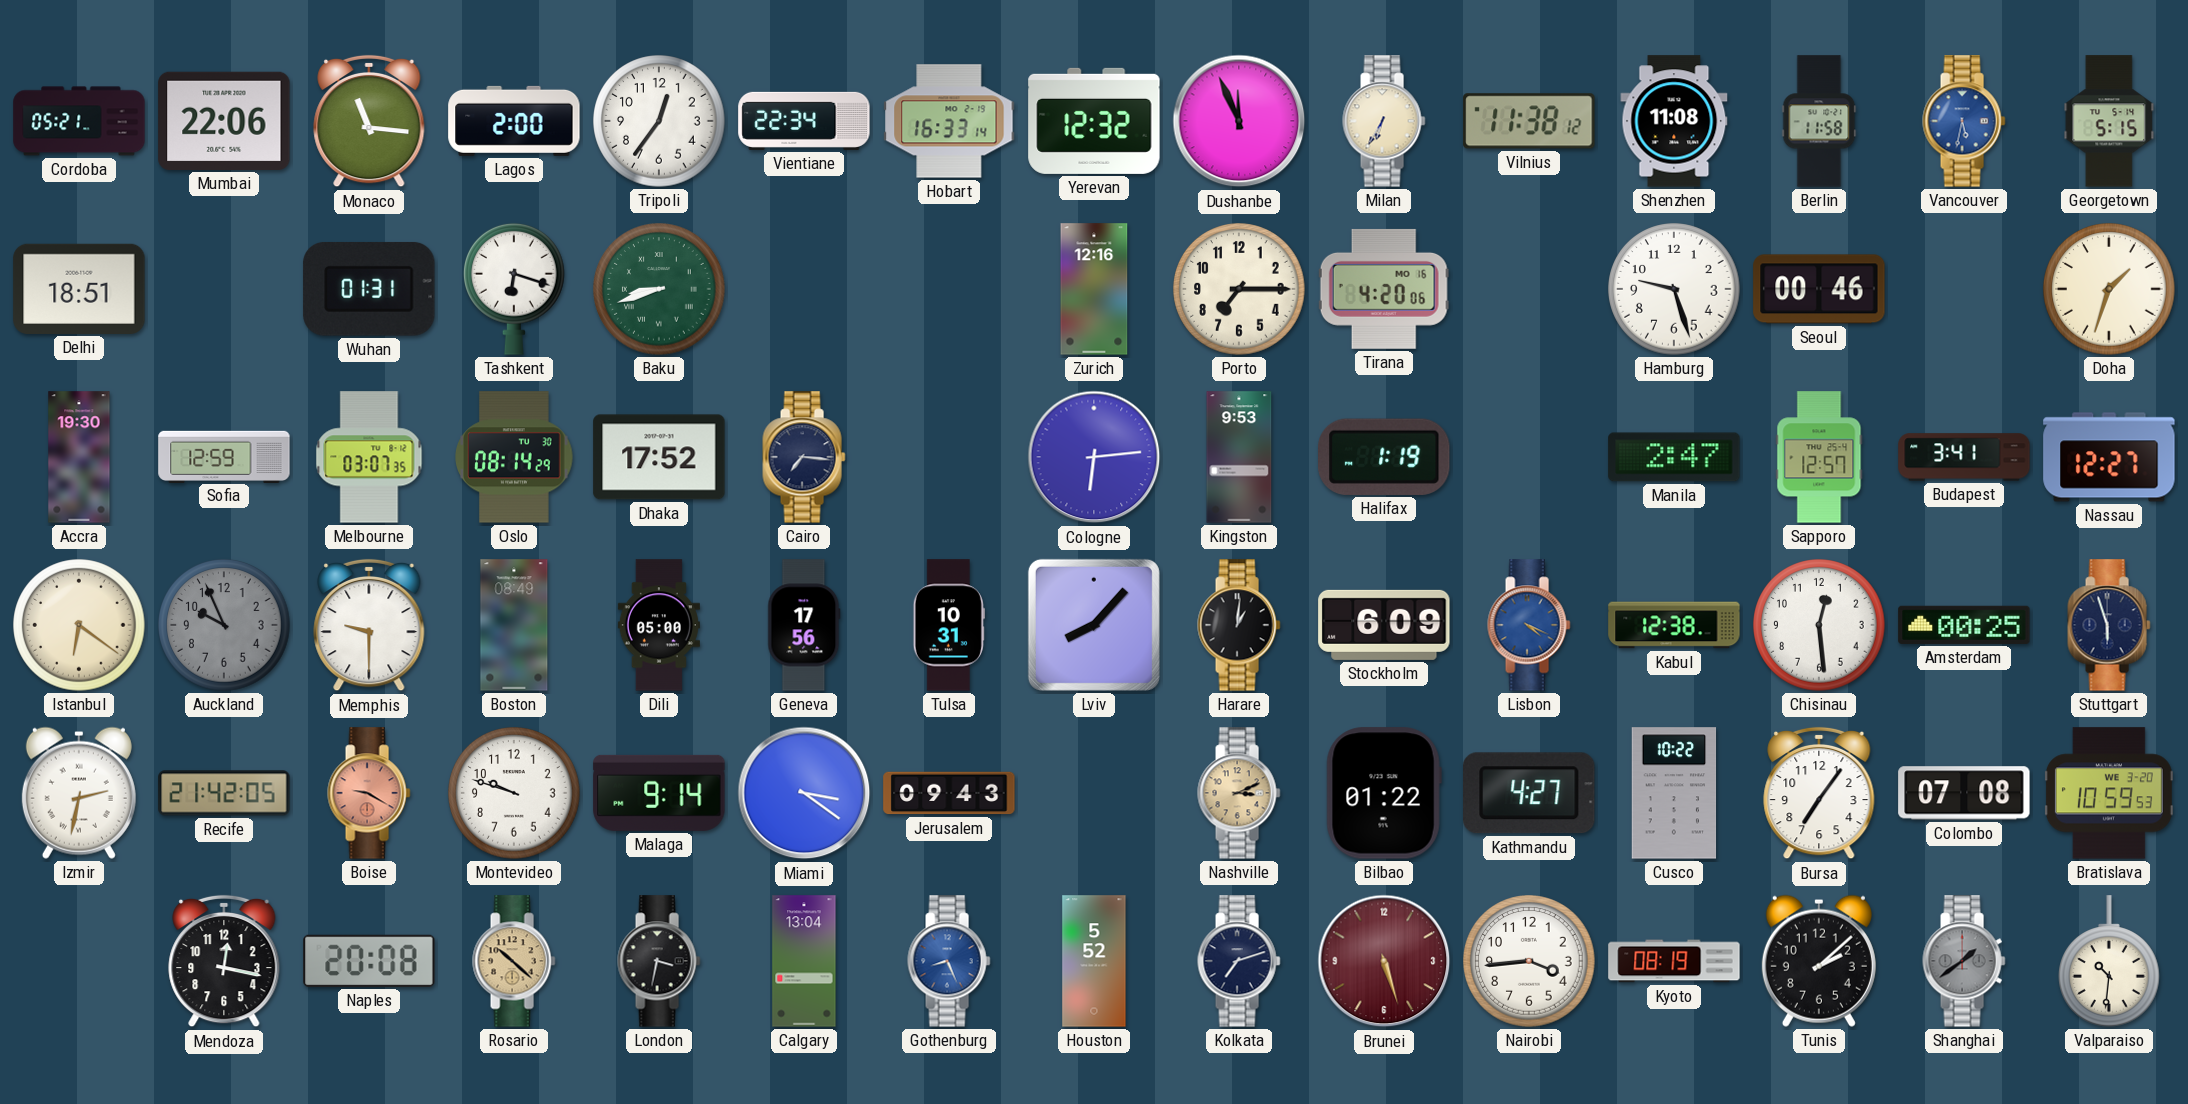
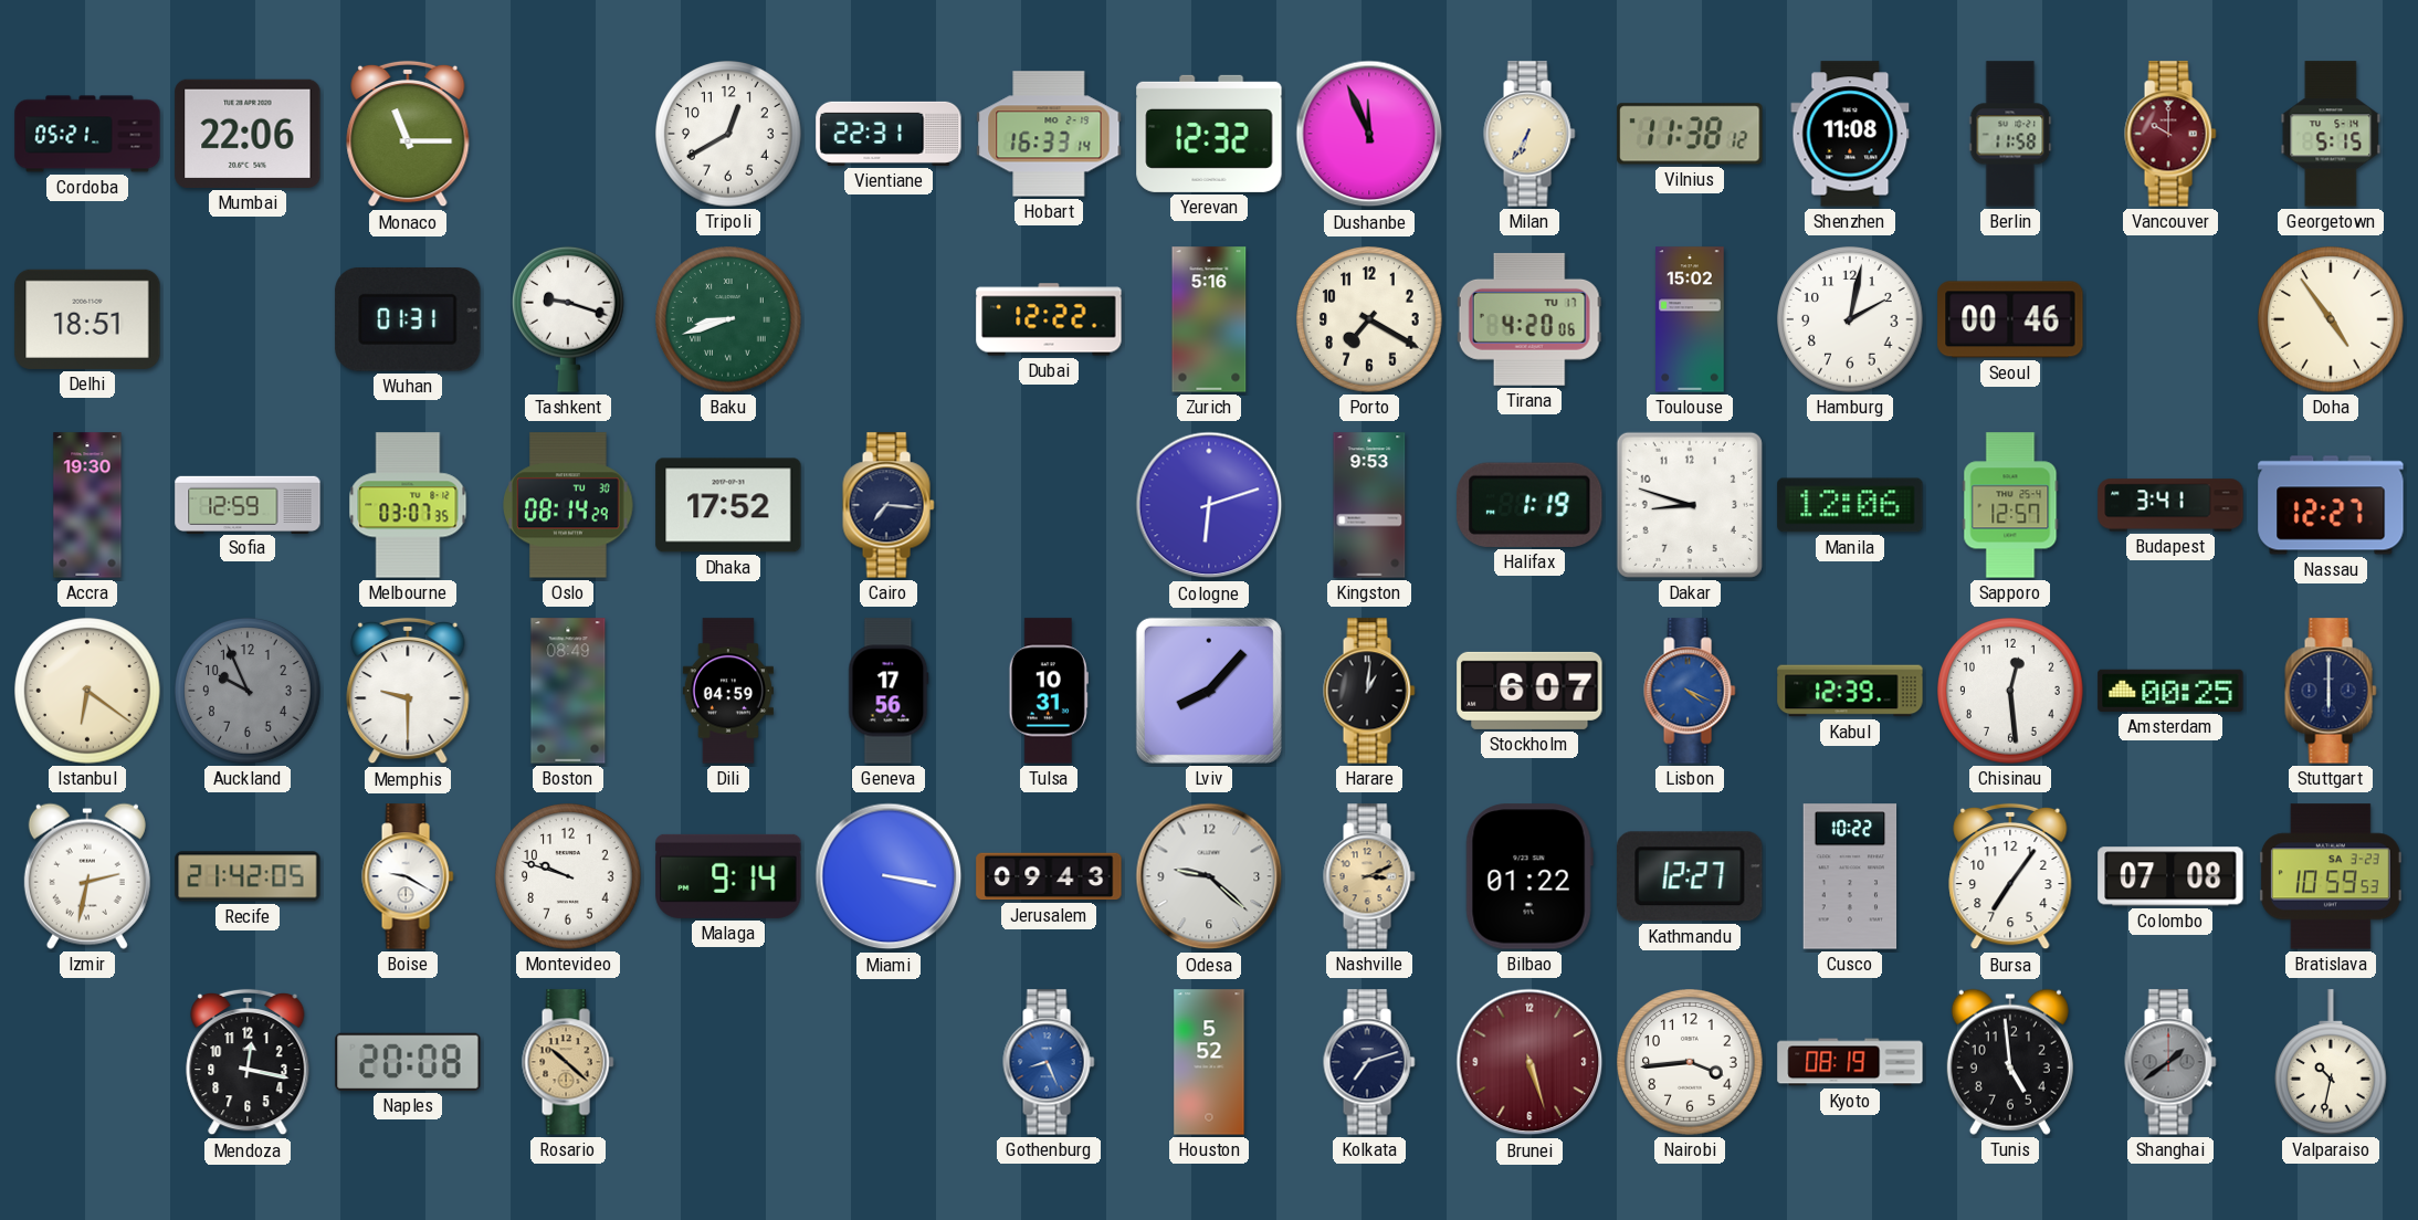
Monaco: 11:16 -> 11:15 (408, 134)
Lagos: 2:00 -> none (514, 121)
Tripoli: 12:36 -> 12:40 (728, 134)
Vientiane: 22:34 -> 22:31 (889, 134)
Vancouver: 5:32 -> 10:00 (2170, 134)
Vancouver dial: blue -> burgundy (2170, 134)
Tashkent: 6:18 -> 9:18 (569, 319)
Dubai: none -> 12:22 (1049, 319)
Zurich: 12:16 -> 5:16 (1209, 319)
Porto: 7:15 -> 7:20 (1369, 319)
Tirana date: MO 16 -> TU 17 (1529, 319)
Toulouse: none -> 15:02 (1690, 319)
Hamburg: 9:27 -> 2:02 (1850, 319)
Doha: 1:33 -> 4:54 (2331, 319)
Cologne: 6:14 -> 6:12 (1209, 505)
Dakar: none -> 8:48 (1690, 505)
Manila: 2:47 -> 12:06 (1850, 505)
Dili: 05:00 -> 04:59 (728, 691)
Stockholm: 6:09 -> 6:07 (1529, 691)
Kabul: 12:38 -> 12:39 (1850, 691)
Stuttgart: 5:57 -> 6:00 (2331, 691)
Boise dial: salmon -> white (408, 876)
Miami: 3:21 -> 3:17 (889, 876)
Odesa: none -> 9:22 (1209, 876)
Kathmandu: 4:27 -> 12:27 (1691, 876)
Bratislava date: WE 3-20 -> SA 3-23 (2331, 876)
London: 3:32 -> none (659, 961)
Calgary: 13:04 -> none (804, 961)
Tunis: 2:08 -> 4:59 (2010, 1062)
Valparaiso: 10:31 -> 10:32 (2332, 1062)
